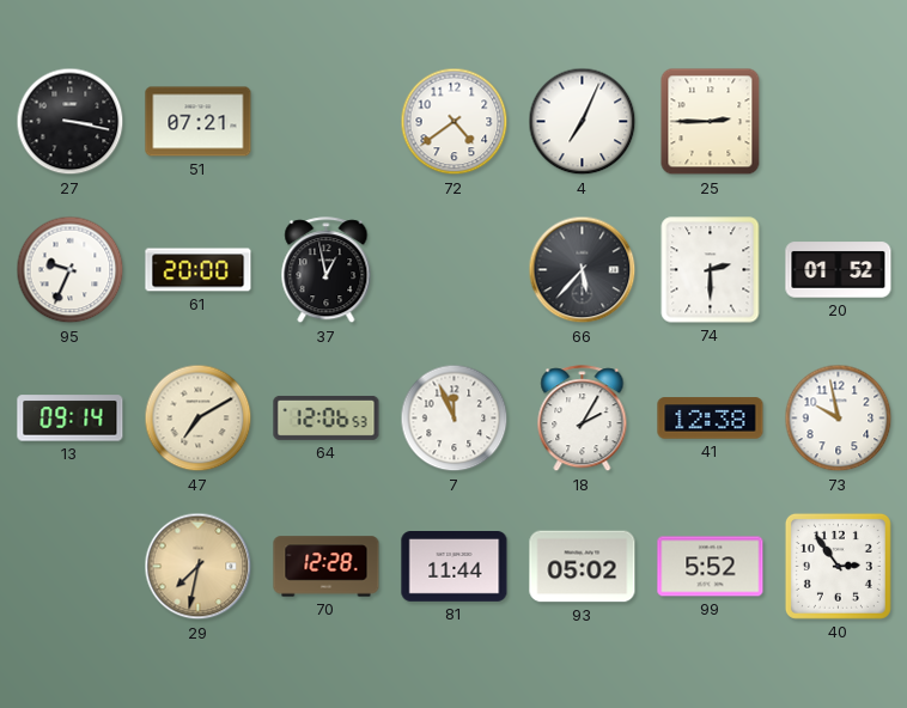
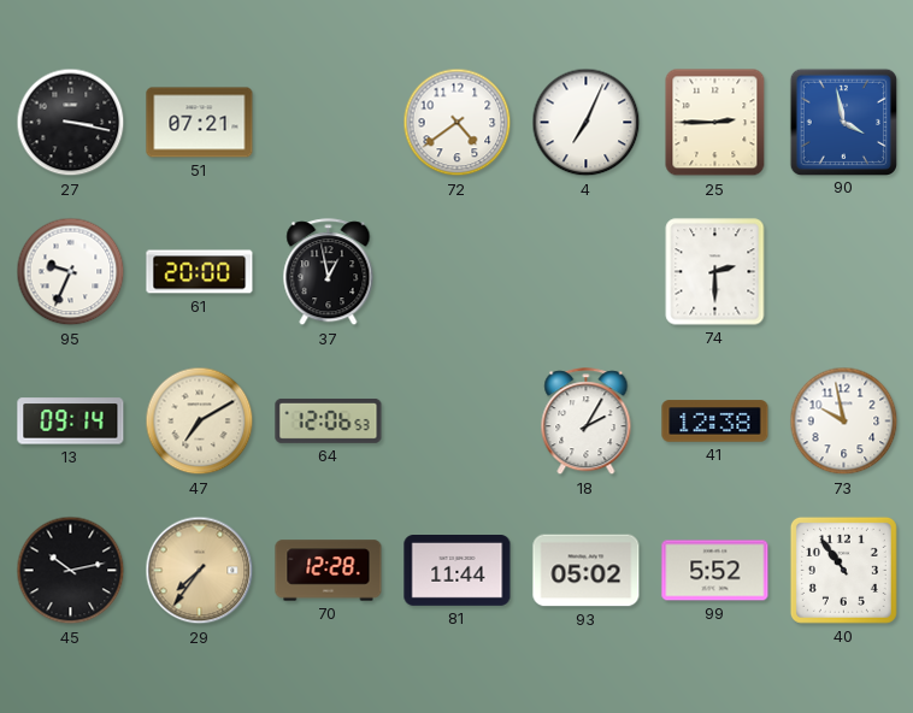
90: none -> 3:58 (843, 122)
66: 5:37 -> none (583, 270)
20: 01:52 -> none (839, 270)
7: 11:56 -> none (455, 419)
45: none -> 10:13 (71, 571)
29: 7:32 -> 7:36 (200, 571)
40: 2:54 -> 10:54 (843, 570)
